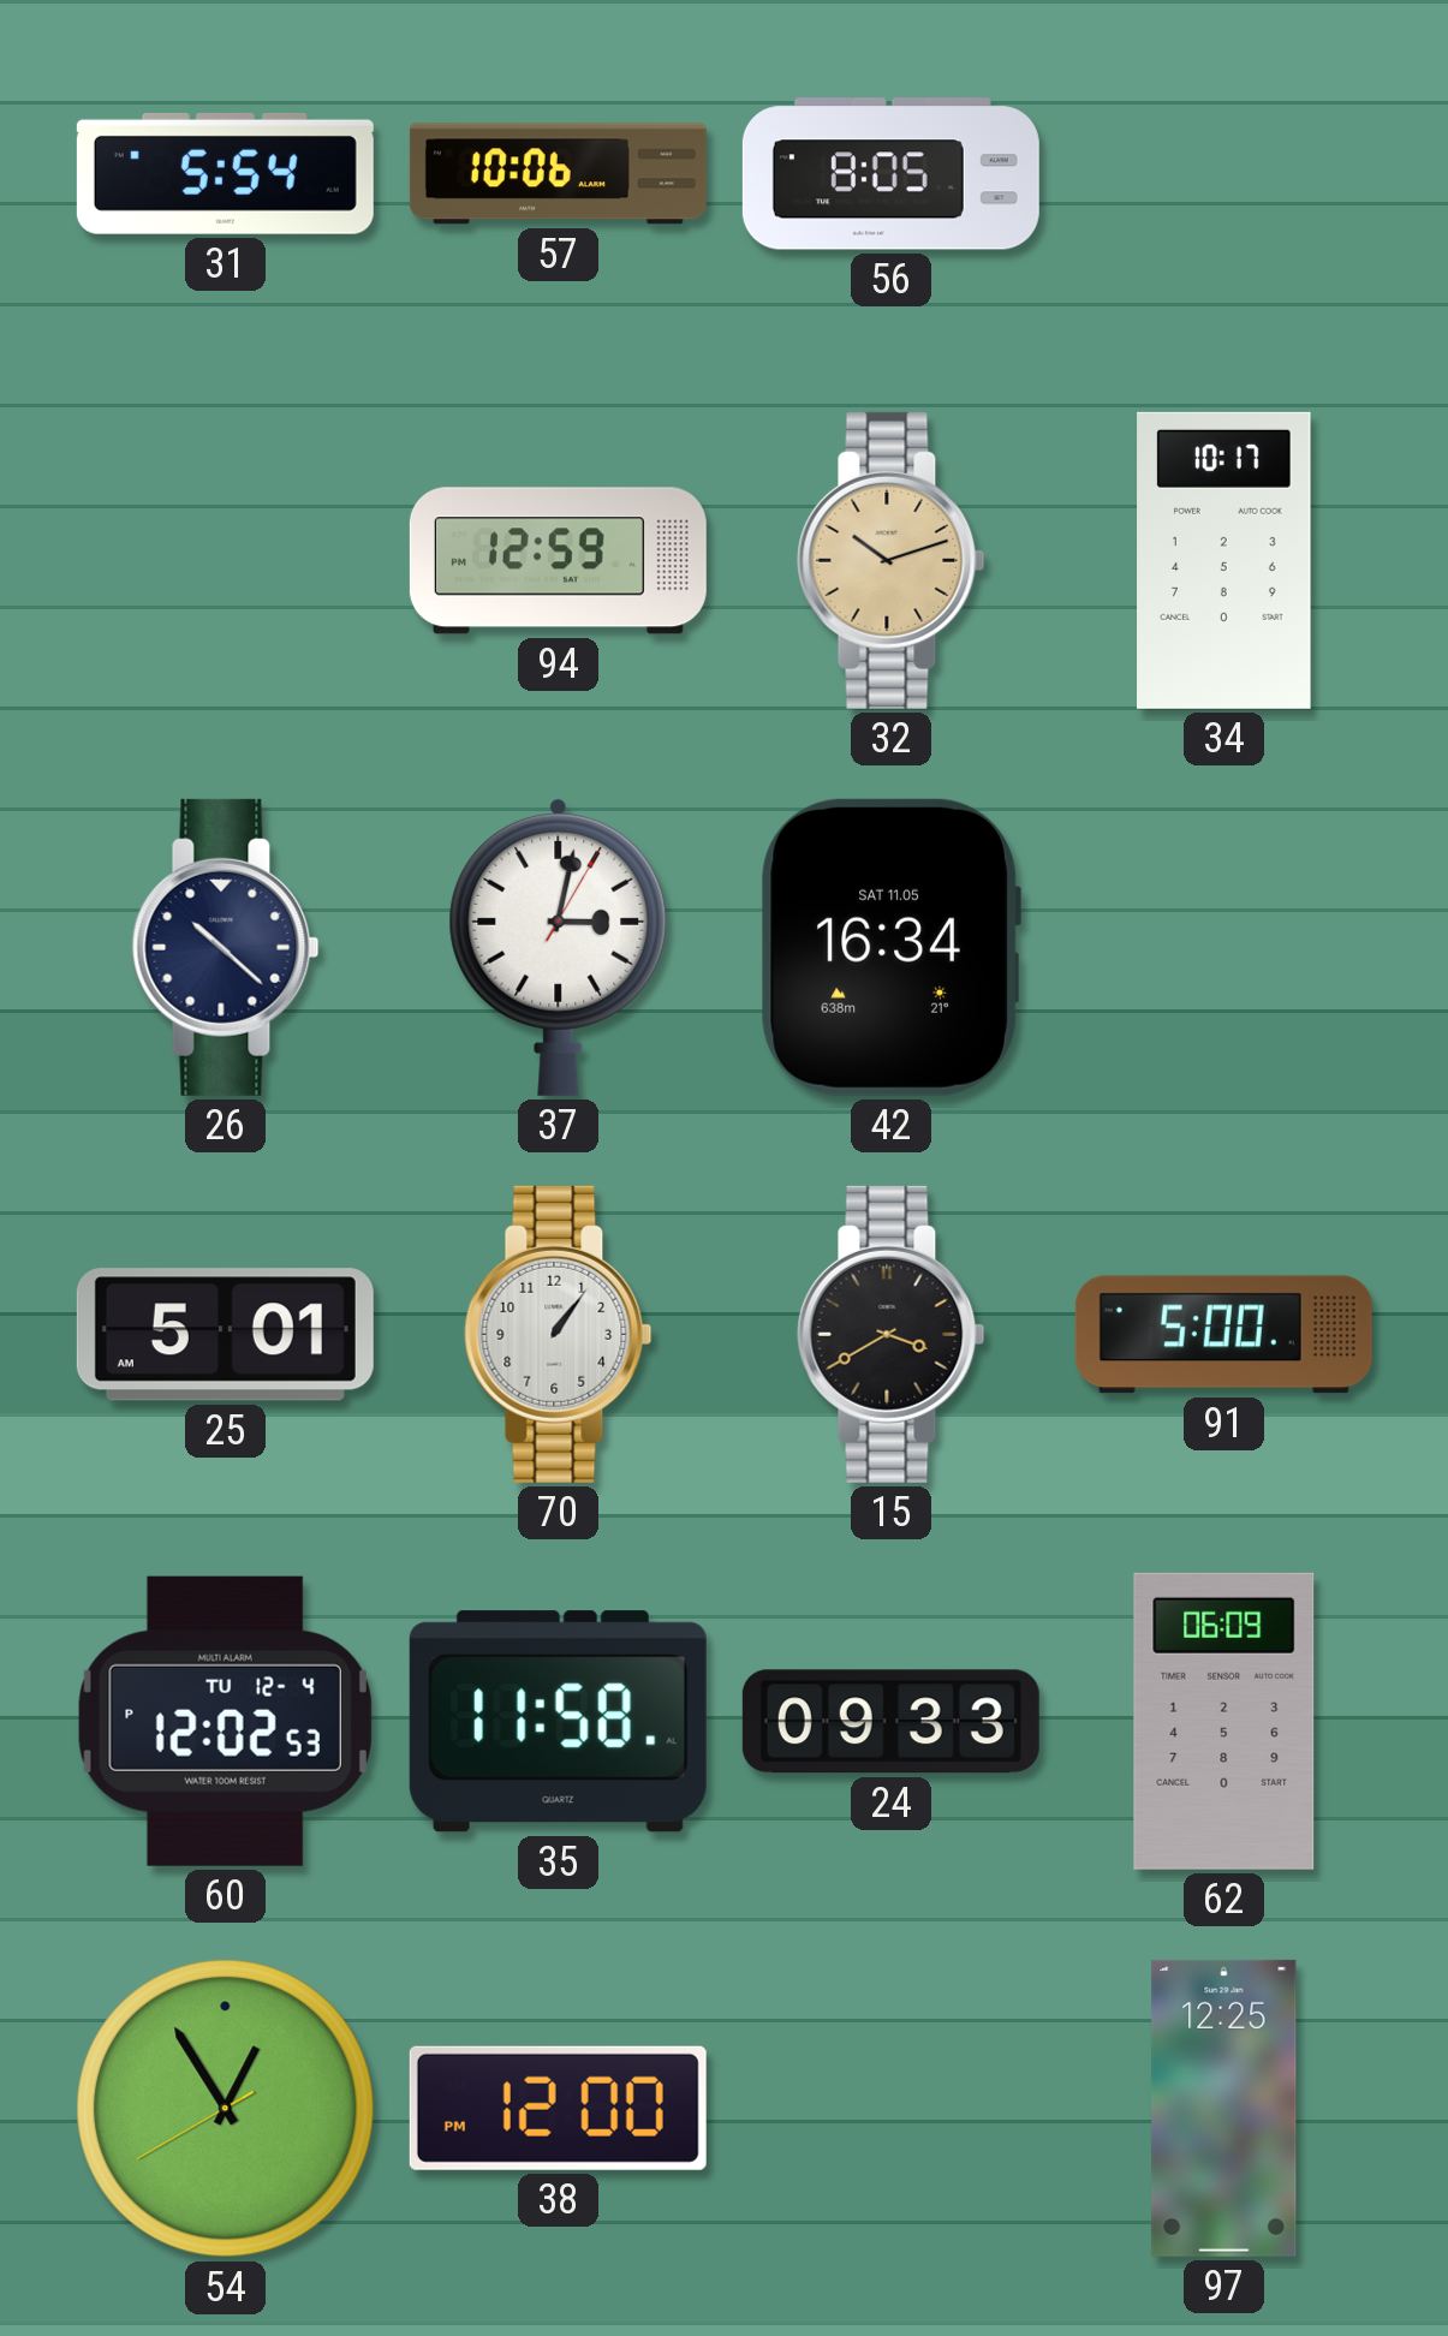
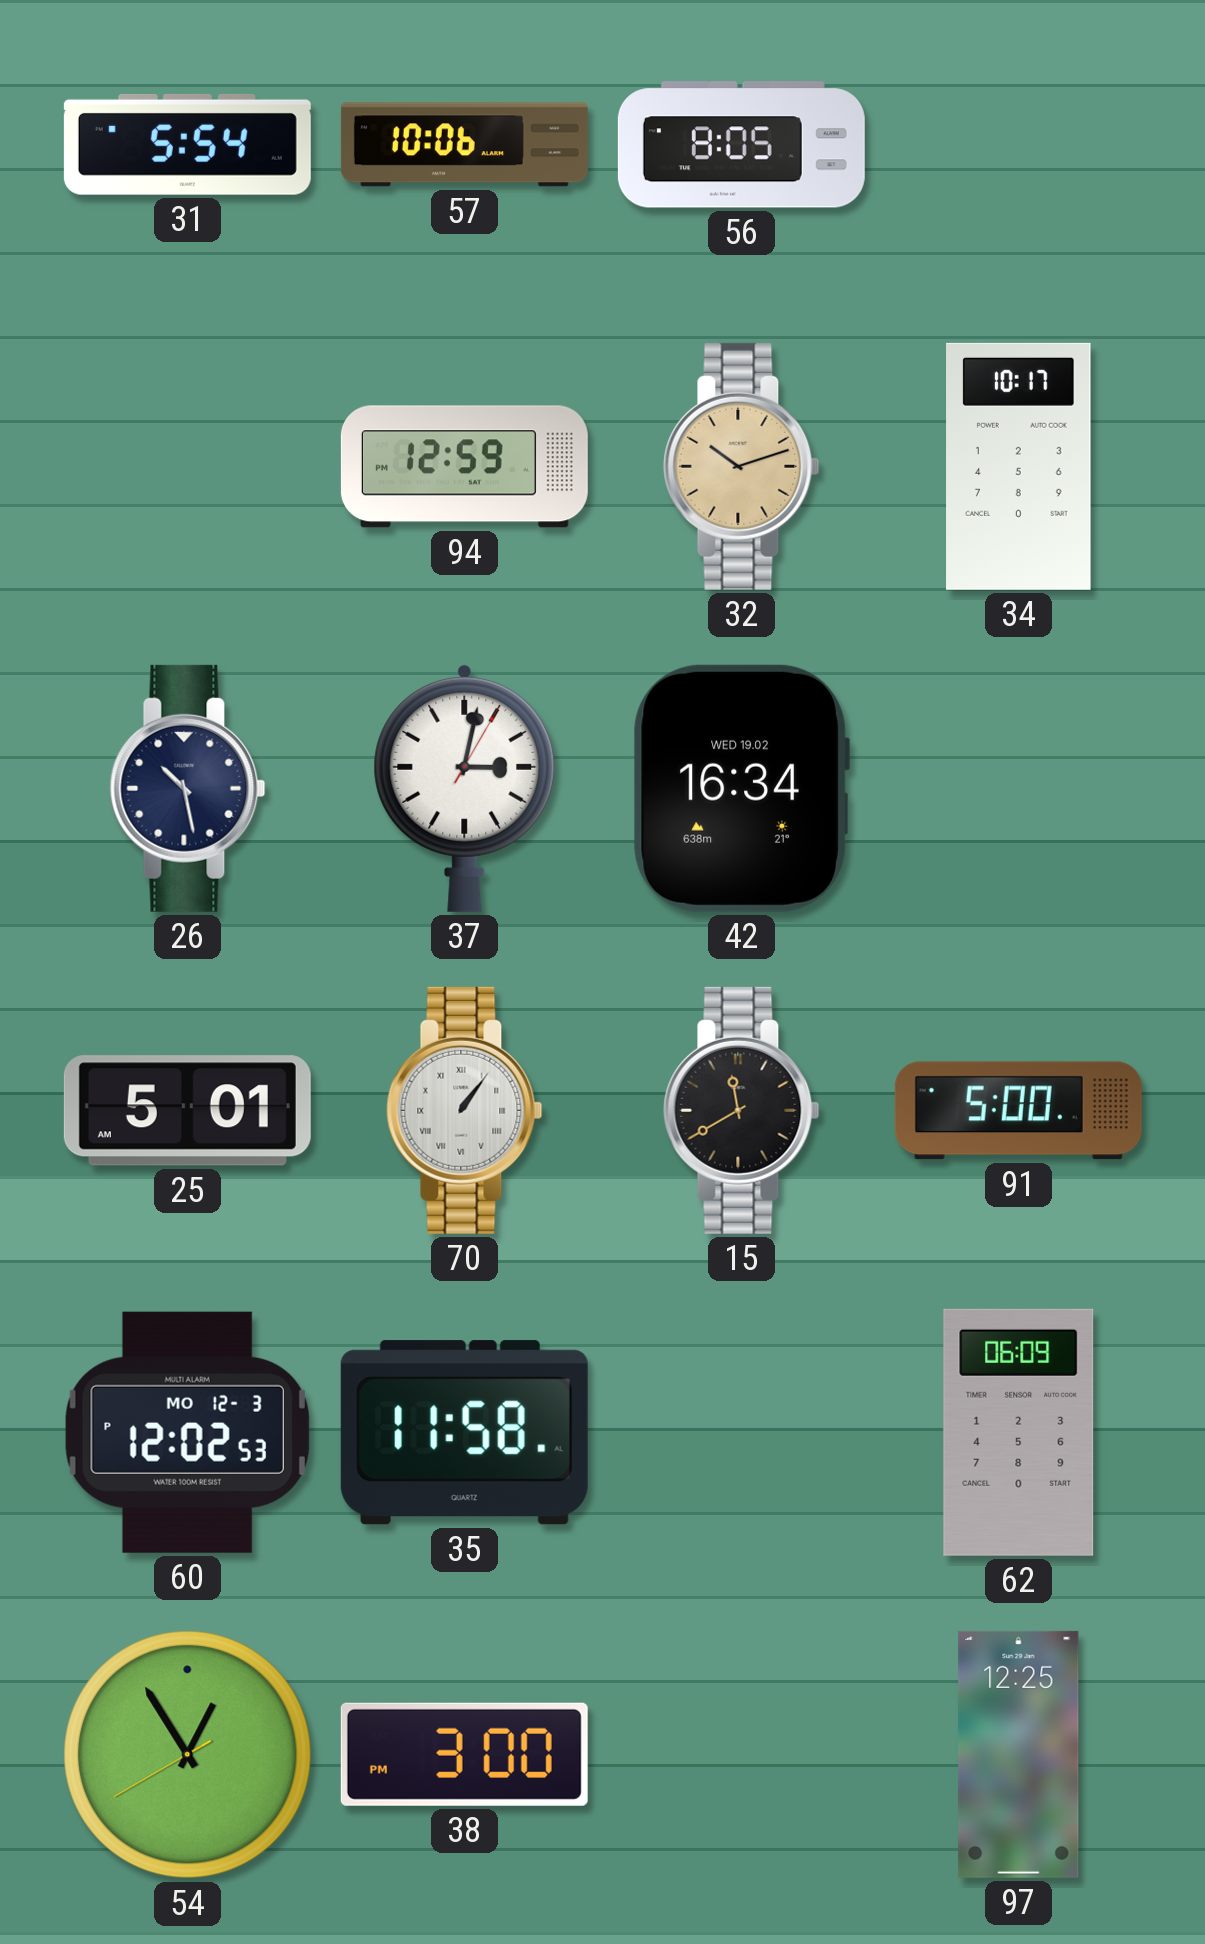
26: 10:22 -> 10:28 (188, 788)
42 date: SAT 11.05 -> WED 19.02 (741, 788)
70 numerals: Arabic -> Roman (465, 1110)
15: 3:40 -> 11:40 (742, 1110)
60 date: TU 12-4 -> MO 12-3 (187, 1432)
24: 09:33 -> none (890, 1722)
38: 12:00 -> 3:00 (464, 1754)
